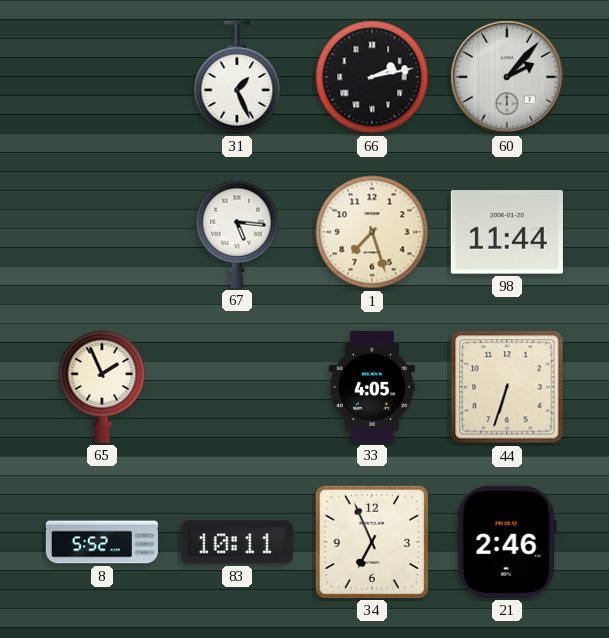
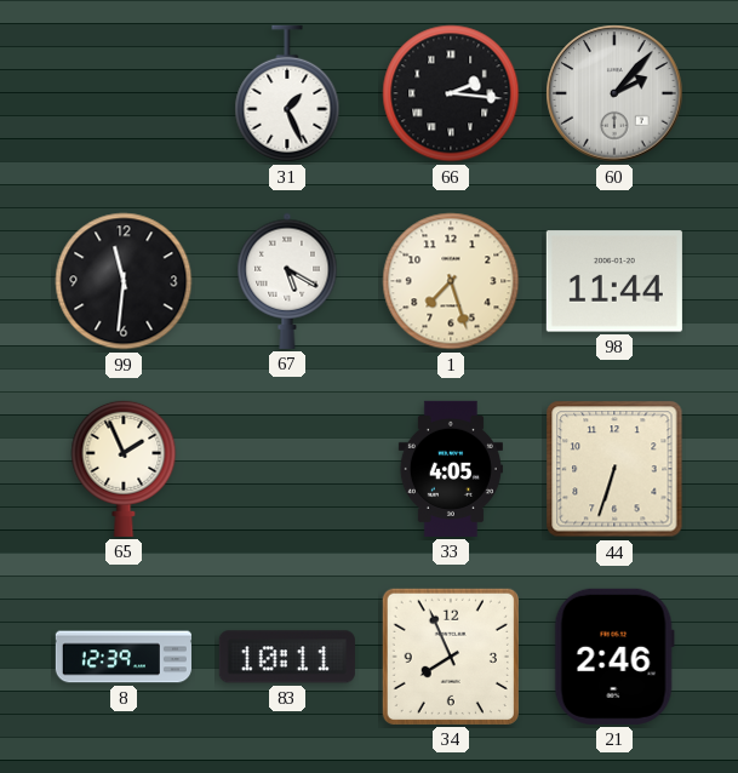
66: 2:13 -> 2:16 (451, 93)
99: none -> 11:31 (124, 281)
67: 5:16 -> 5:20 (287, 281)
8: 5:52 -> 12:39 (124, 657)
34: 6:56 -> 7:56 (451, 657)
